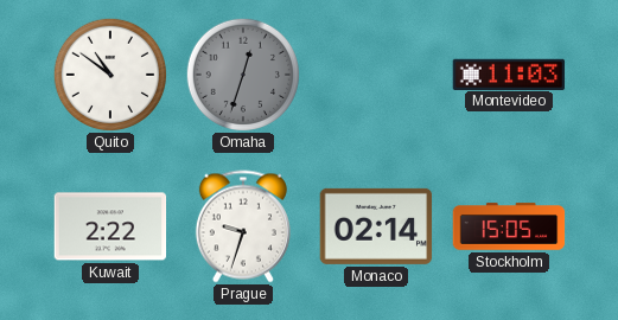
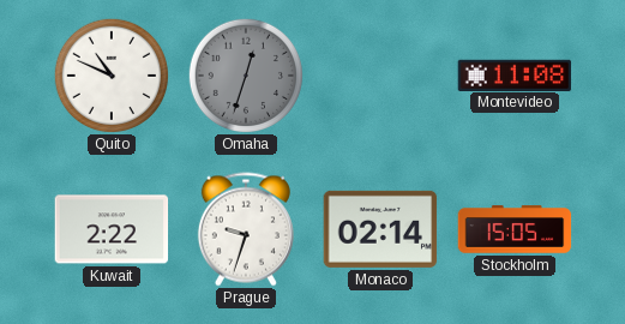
Quito: 10:51 -> 10:49 (110, 74)
Montevideo: 11:03 -> 11:08 (515, 74)
